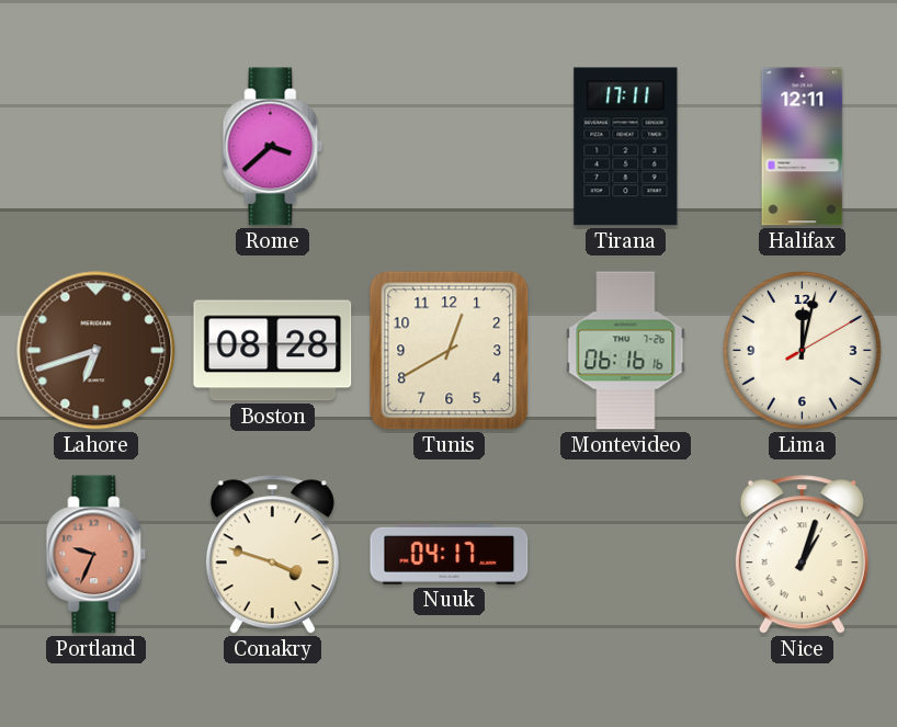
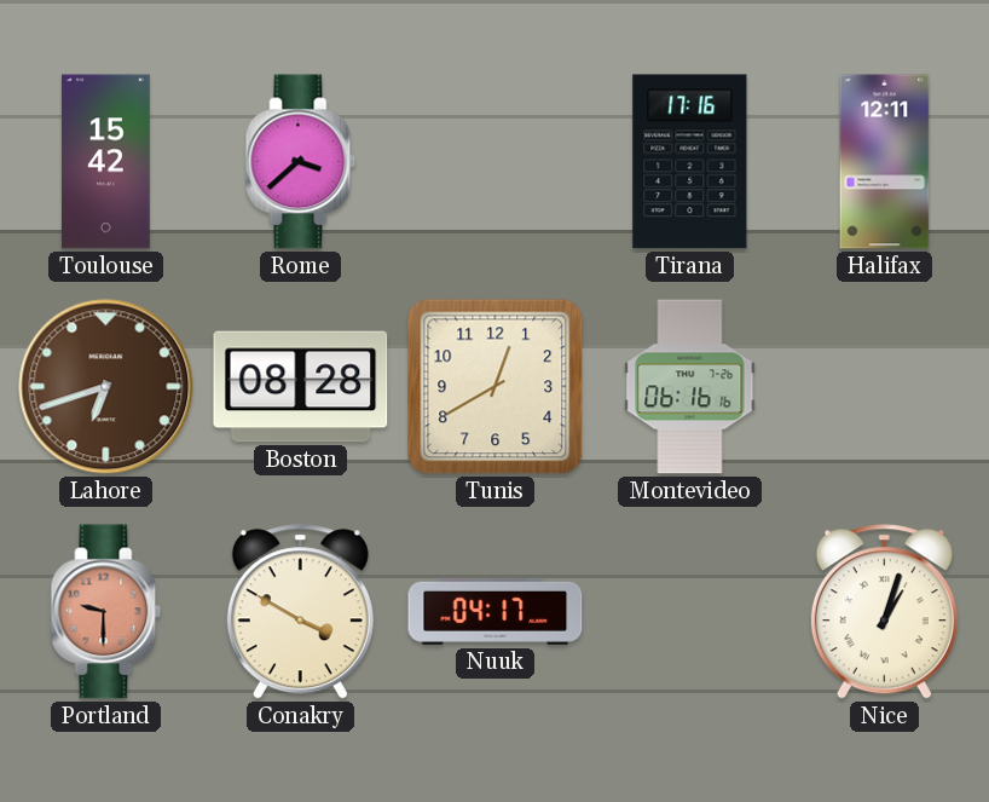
Toulouse: none -> 15:42 (105, 162)
Tirana: 17:11 -> 17:16 (690, 162)
Lima: 12:02 -> none (803, 351)
Portland: 9:34 -> 9:30 (106, 612)
Conakry: 3:48 -> 3:50 (300, 612)
